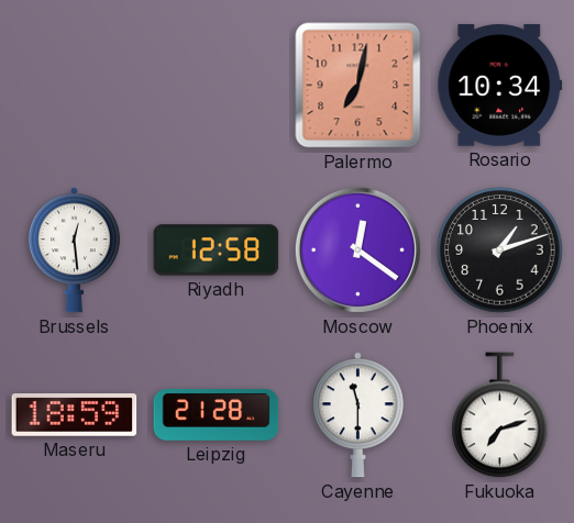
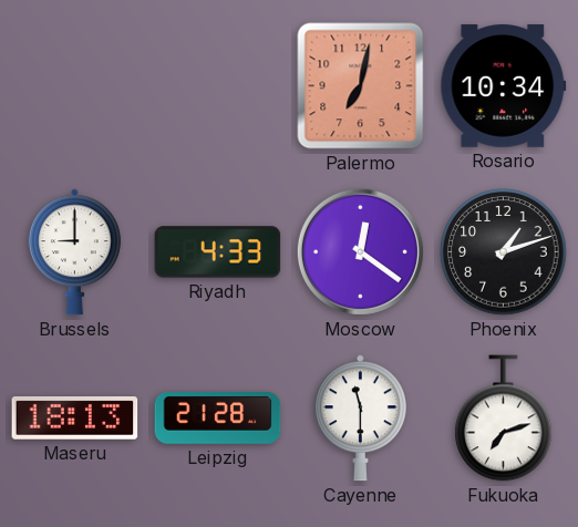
Brussels: 12:29 -> 9:00 (74, 252)
Riyadh: 12:58 -> 4:33 (218, 252)
Maseru: 18:59 -> 18:13 (75, 418)
